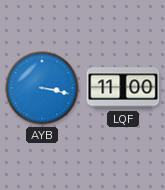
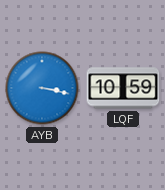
LQF: 11:00 -> 10:59 (123, 88)
